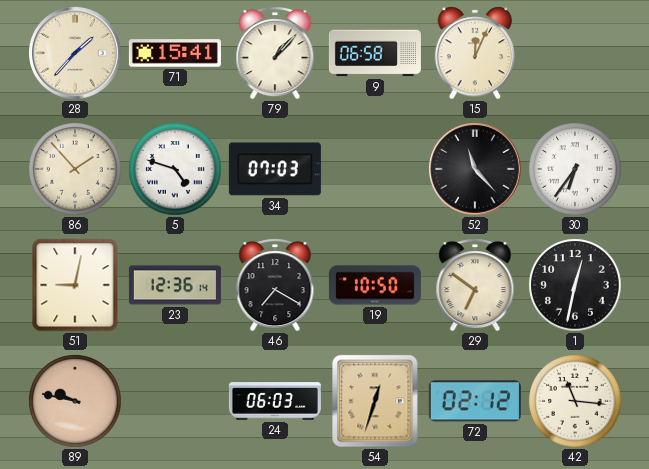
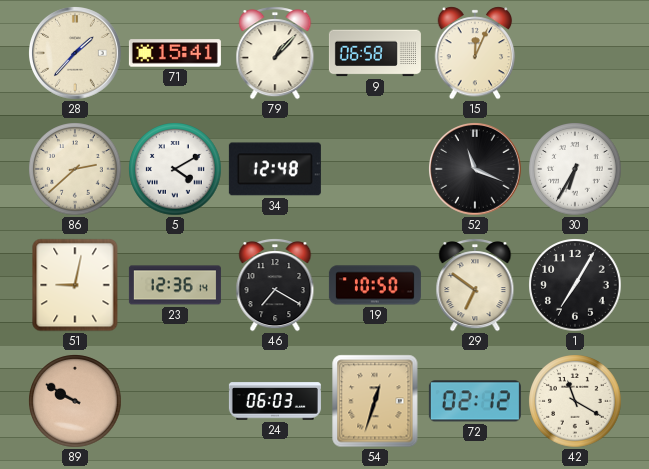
86: 1:53 -> 2:38 (75, 169)
5: 4:48 -> 4:10 (175, 169)
34: 07:03 -> 12:48 (275, 169)
52: 11:23 -> 11:19 (476, 170)
30: 6:36 -> 6:35 (575, 169)
1: 12:32 -> 7:05 (575, 285)
89: 9:47 -> 9:50 (75, 401)
42: 11:16 -> 11:20 (575, 401)
